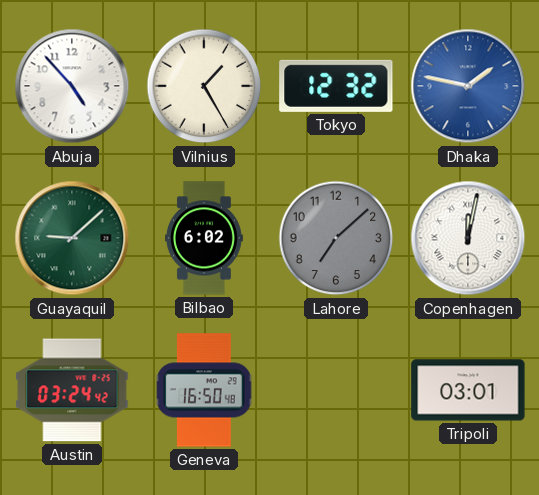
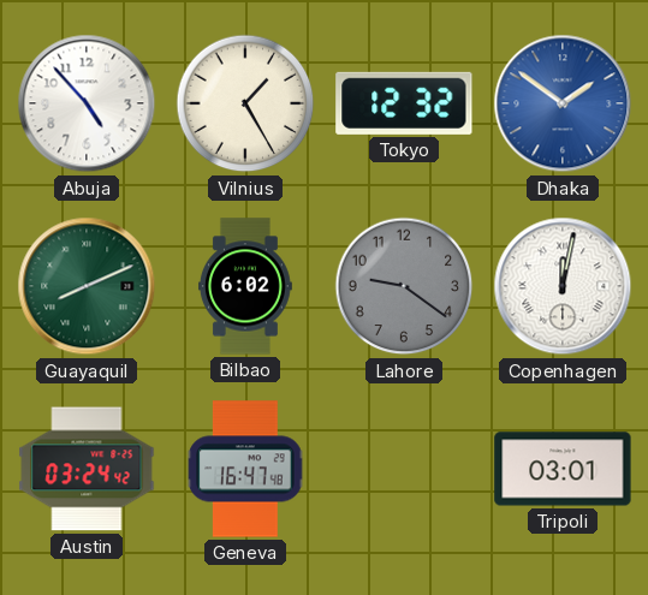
Dhaka: 1:47 -> 1:51 (563, 103)
Guayaquil: 9:08 -> 8:11 (87, 286)
Lahore: 7:08 -> 9:21 (404, 286)
Geneva: 16:50 -> 16:47 (245, 469)
